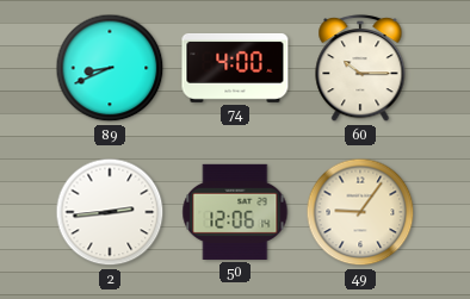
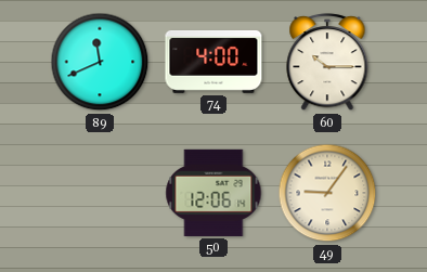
89: 8:41 -> 11:41 (100, 62)
2: 2:44 -> none (110, 212)
